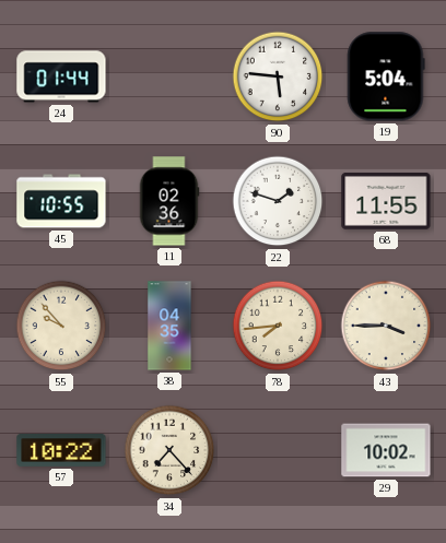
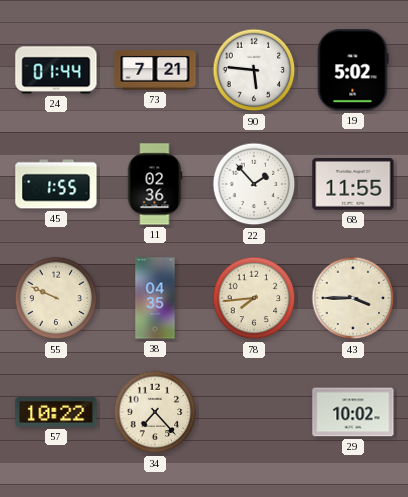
73: none -> 7:21 (155, 70)
19: 5:04 -> 5:02 (353, 70)
45: 10:55 -> 1:55 (56, 184)
22: 1:48 -> 1:53 (254, 184)
55: 9:53 -> 9:49 (56, 298)
